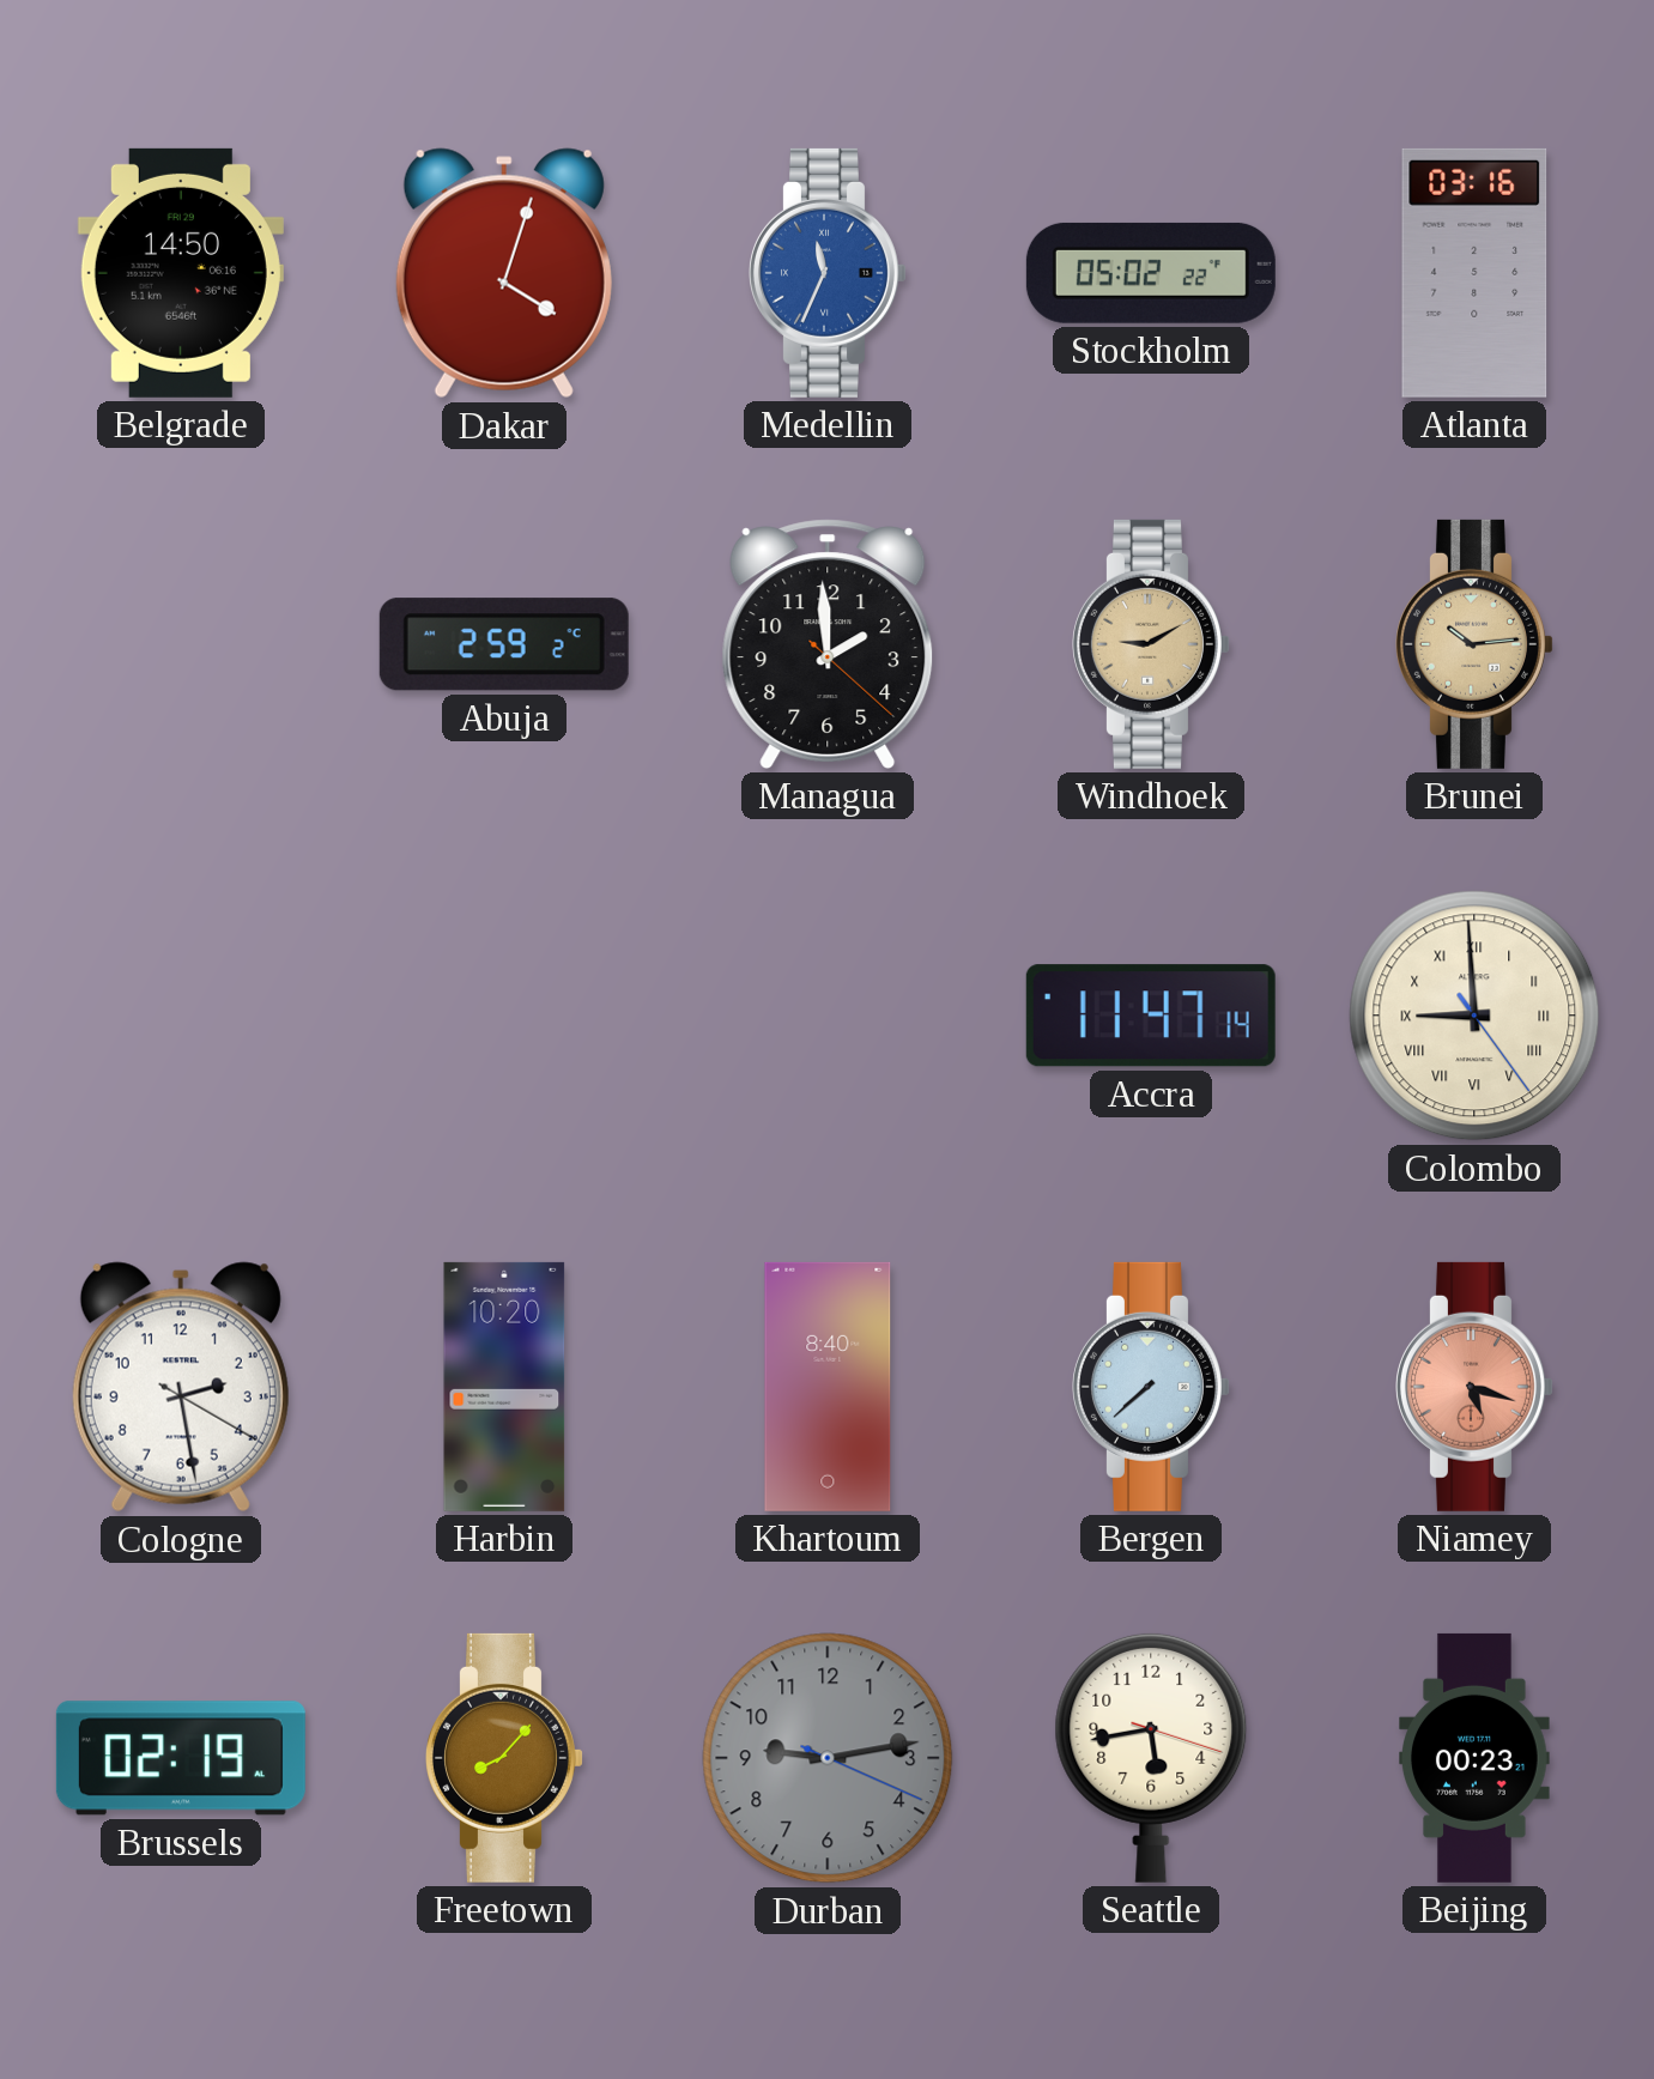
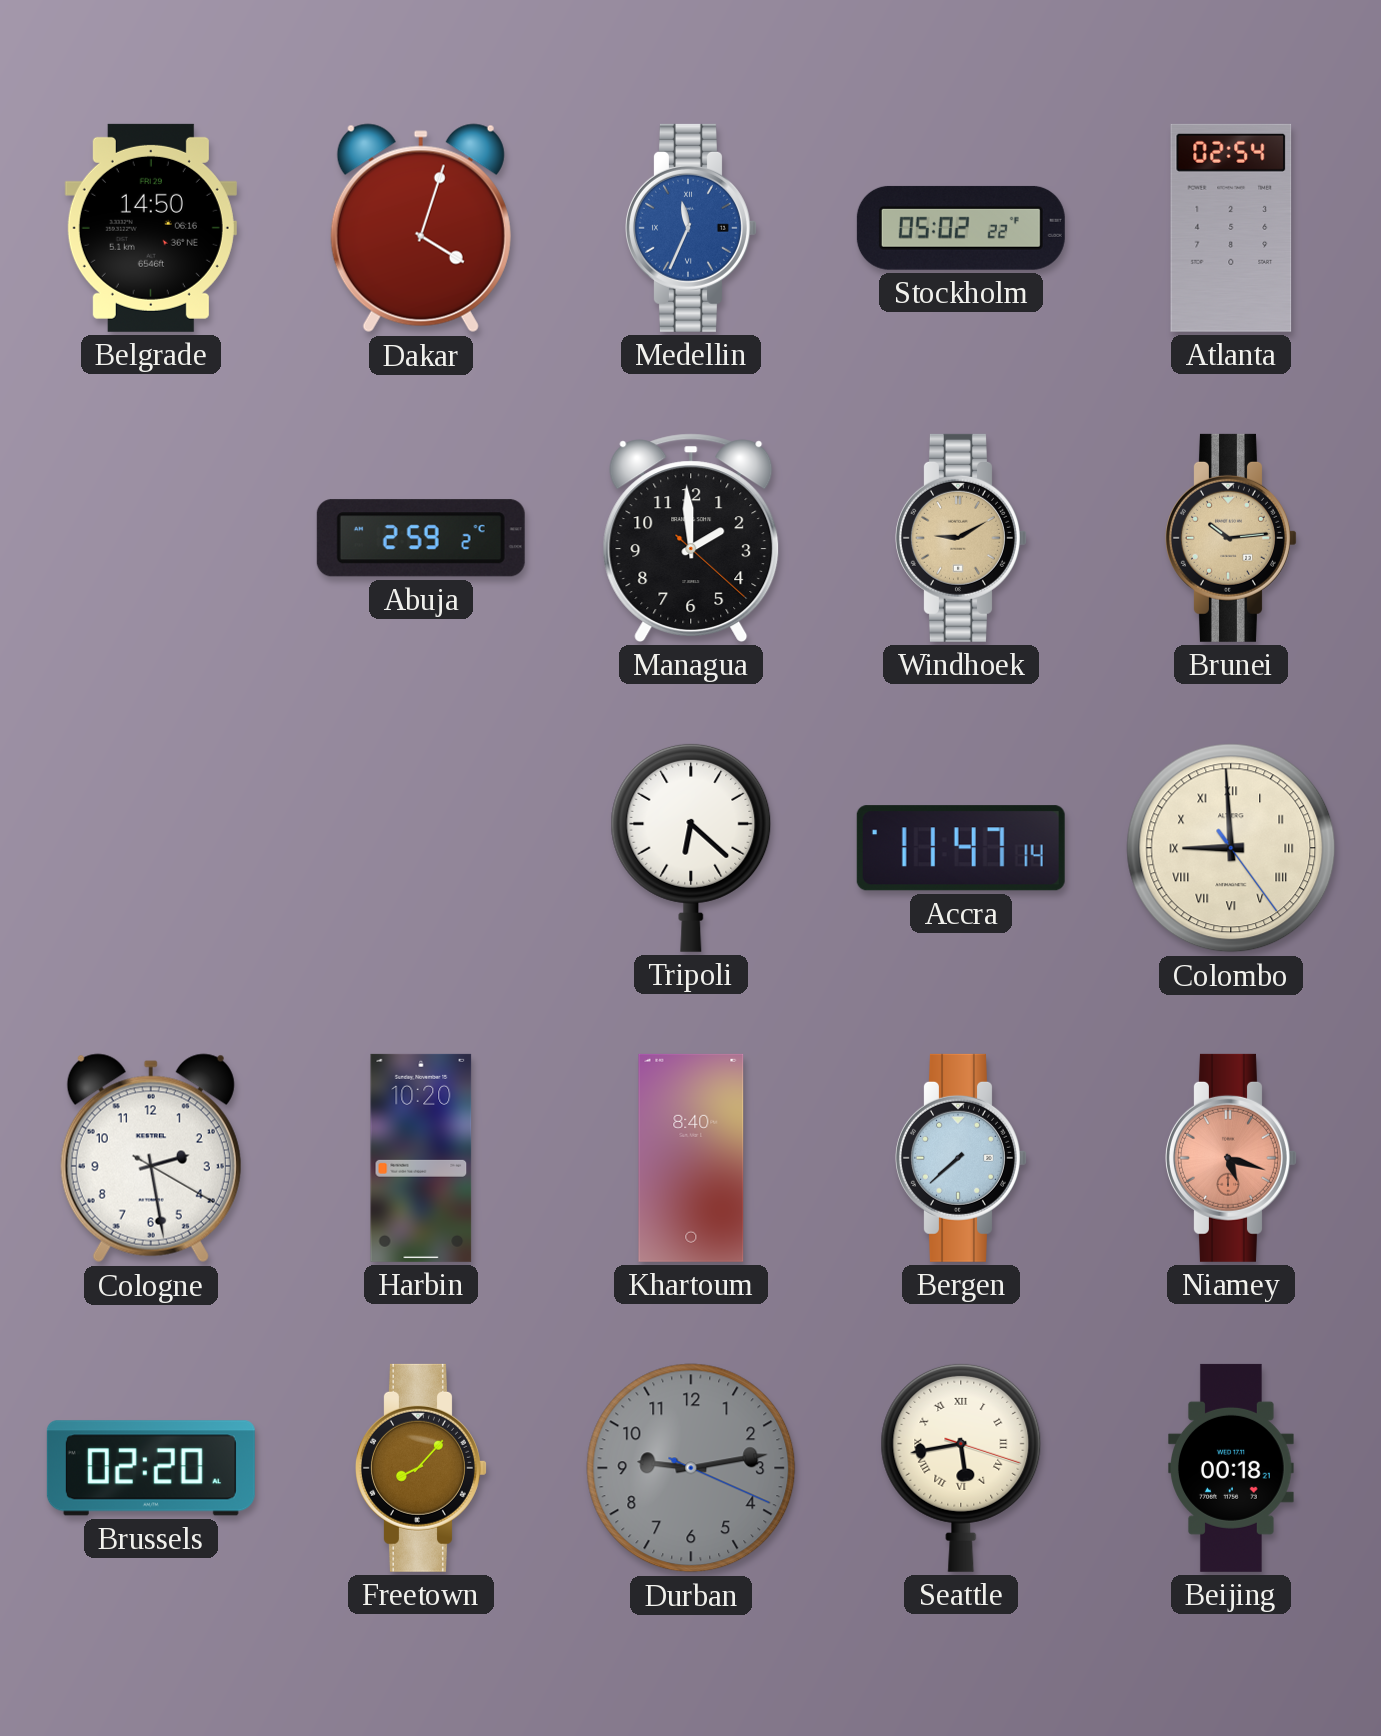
Atlanta: 03:16 -> 02:54 (1231, 228)
Tripoli: none -> 6:22 (691, 847)
Brussels: 02:19 -> 02:20 (151, 1468)
Seattle numerals: Arabic -> Roman (961, 1467)
Beijing: 00:23 -> 00:18 (1232, 1468)
